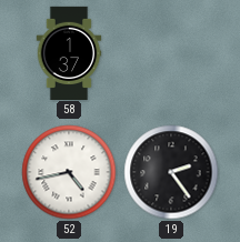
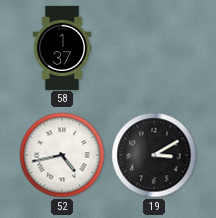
19: 2:24 -> 3:10 (154, 155)
